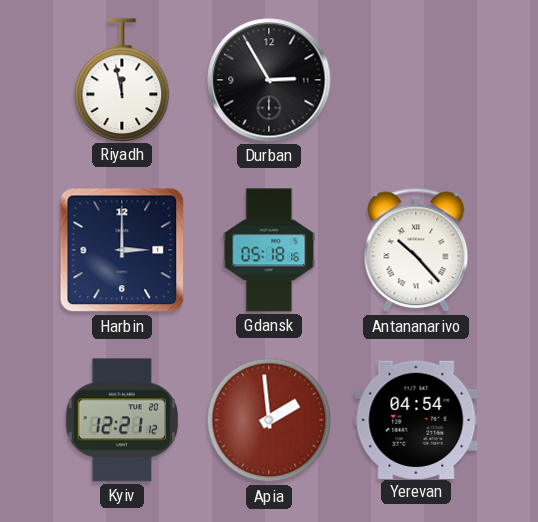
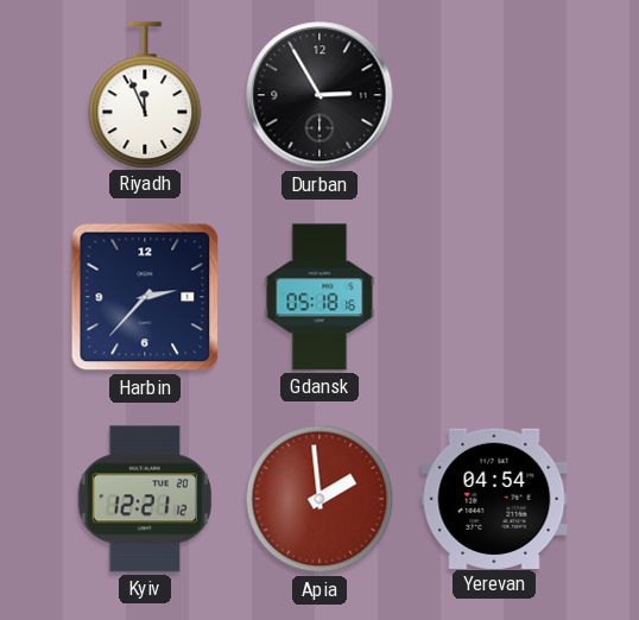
Riyadh: 11:58 -> 11:56 (145, 95)
Harbin: 3:00 -> 2:37 (145, 297)
Antananarivo: 10:23 -> none (416, 250)
